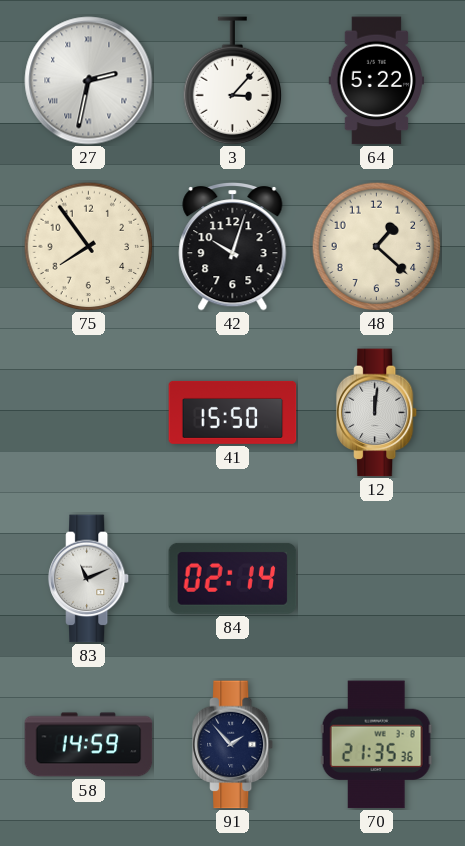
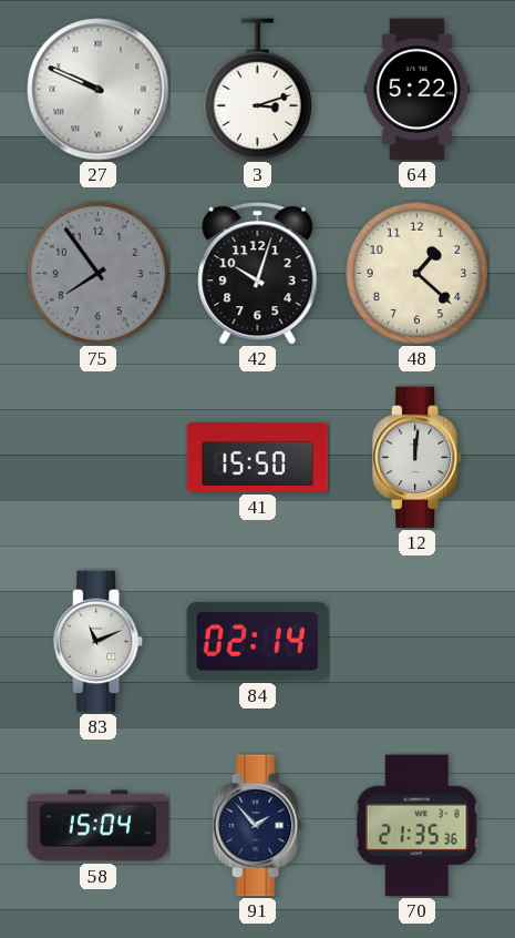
27: 2:32 -> 9:49 (99, 90)
3: 3:07 -> 3:12 (258, 90)
75 dial: cream -> grey (97, 273)
58: 14:59 -> 15:04 (99, 826)
